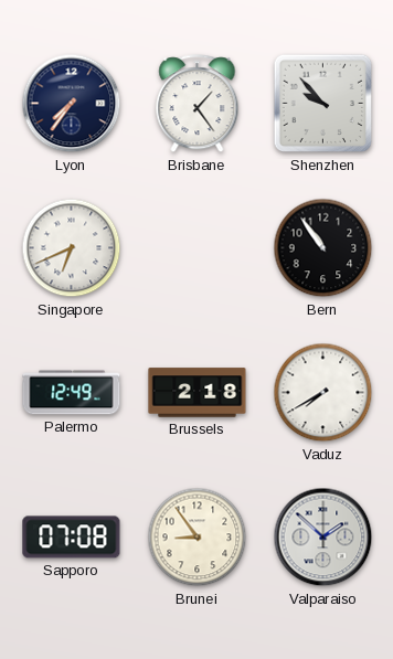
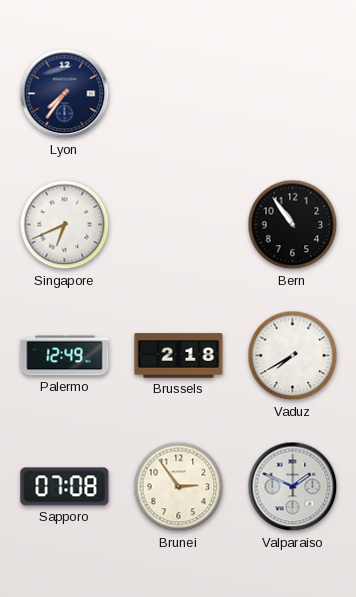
Brisbane: 1:24 -> none (198, 104)
Shenzhen: 9:53 -> none (323, 104)
Brunei: 8:54 -> 2:54 (179, 487)
Valparaiso: 1:52 -> 1:49 (293, 487)
